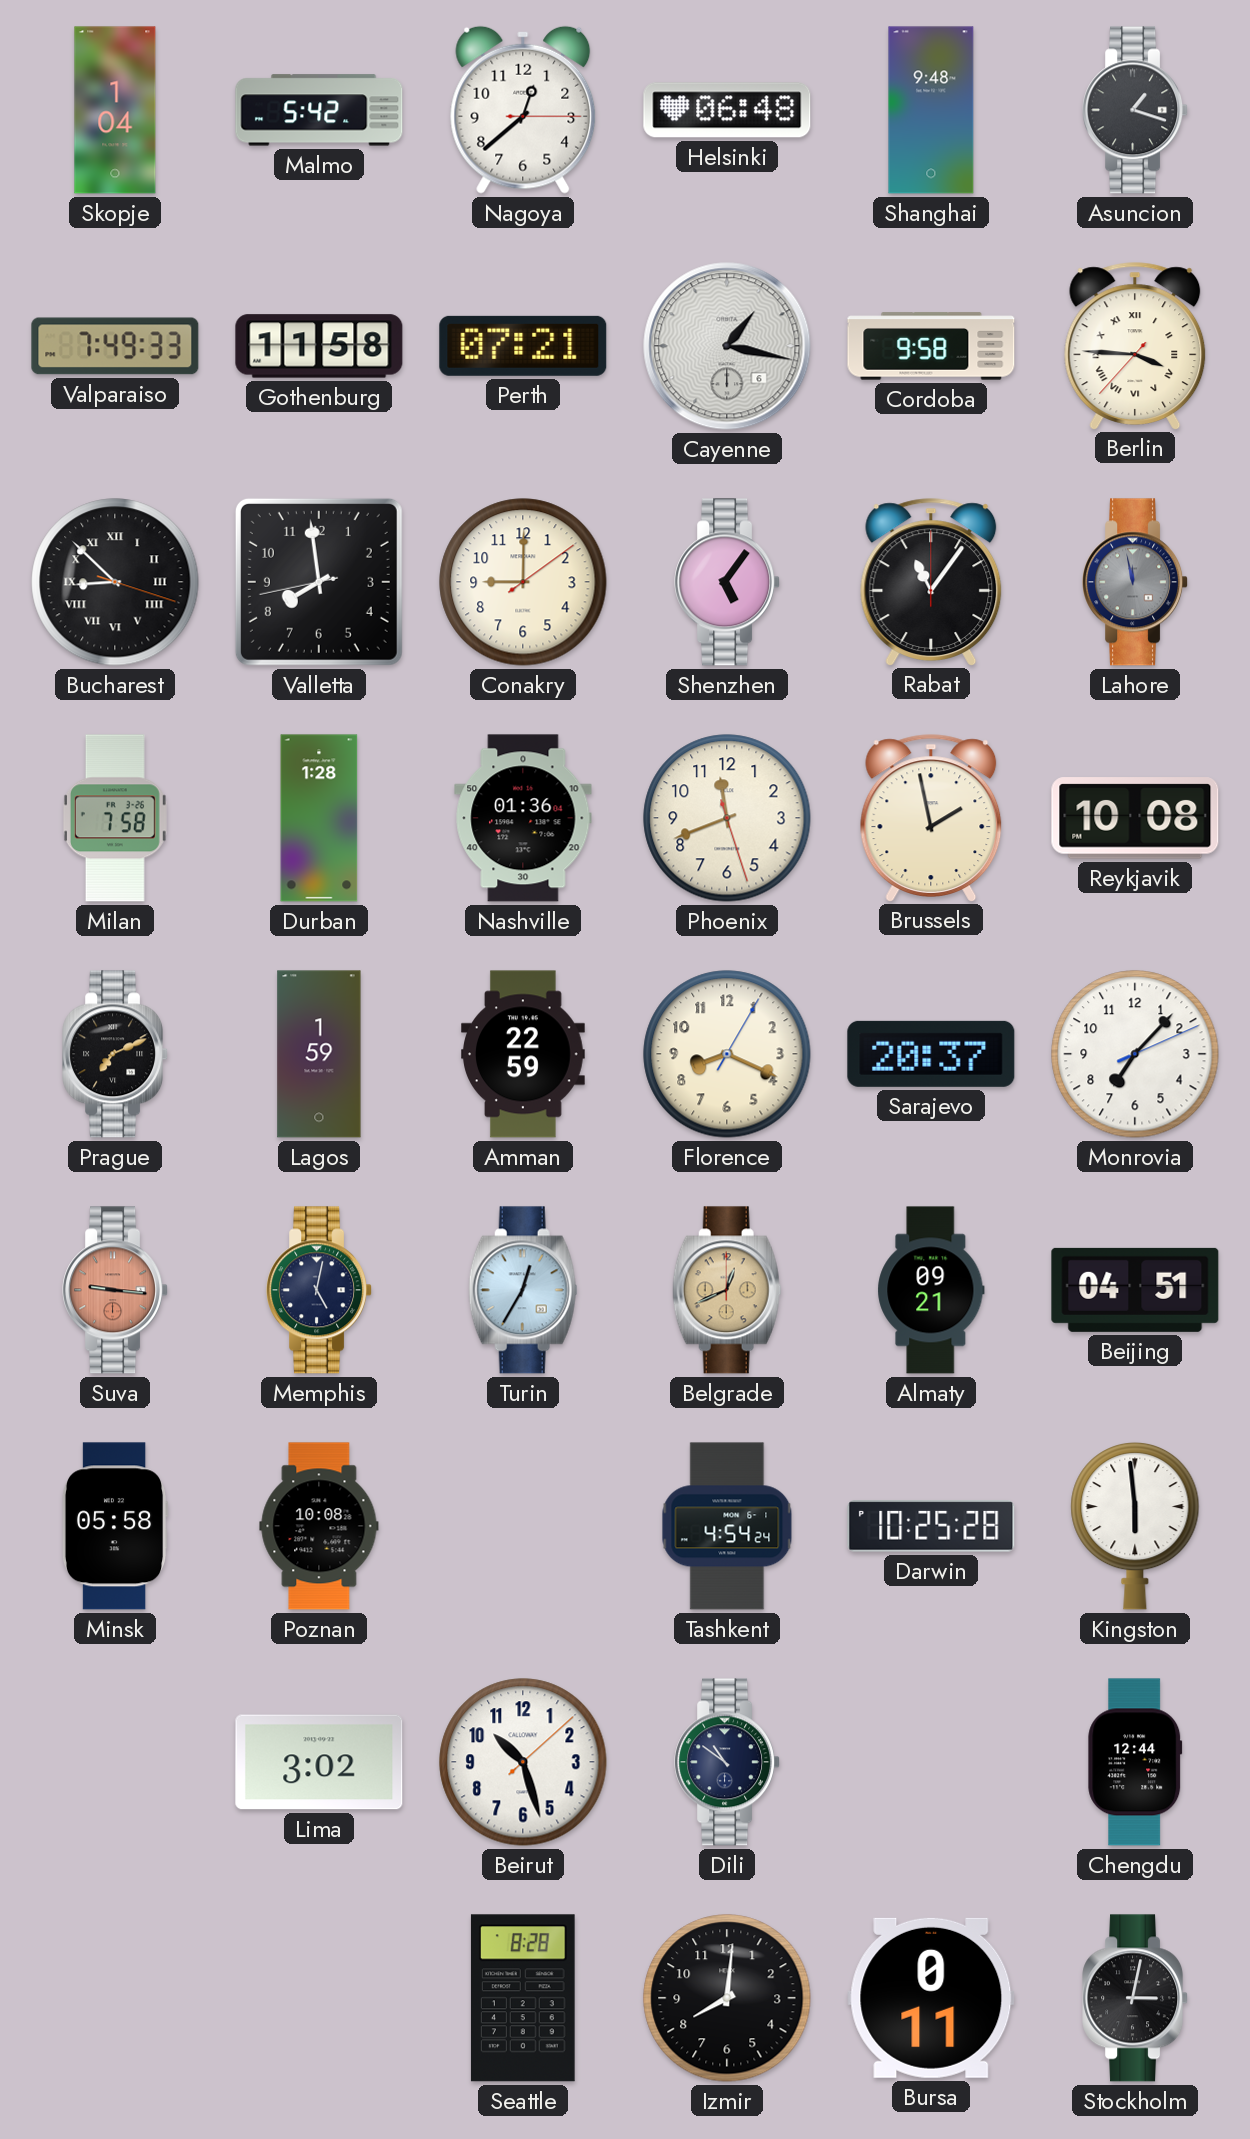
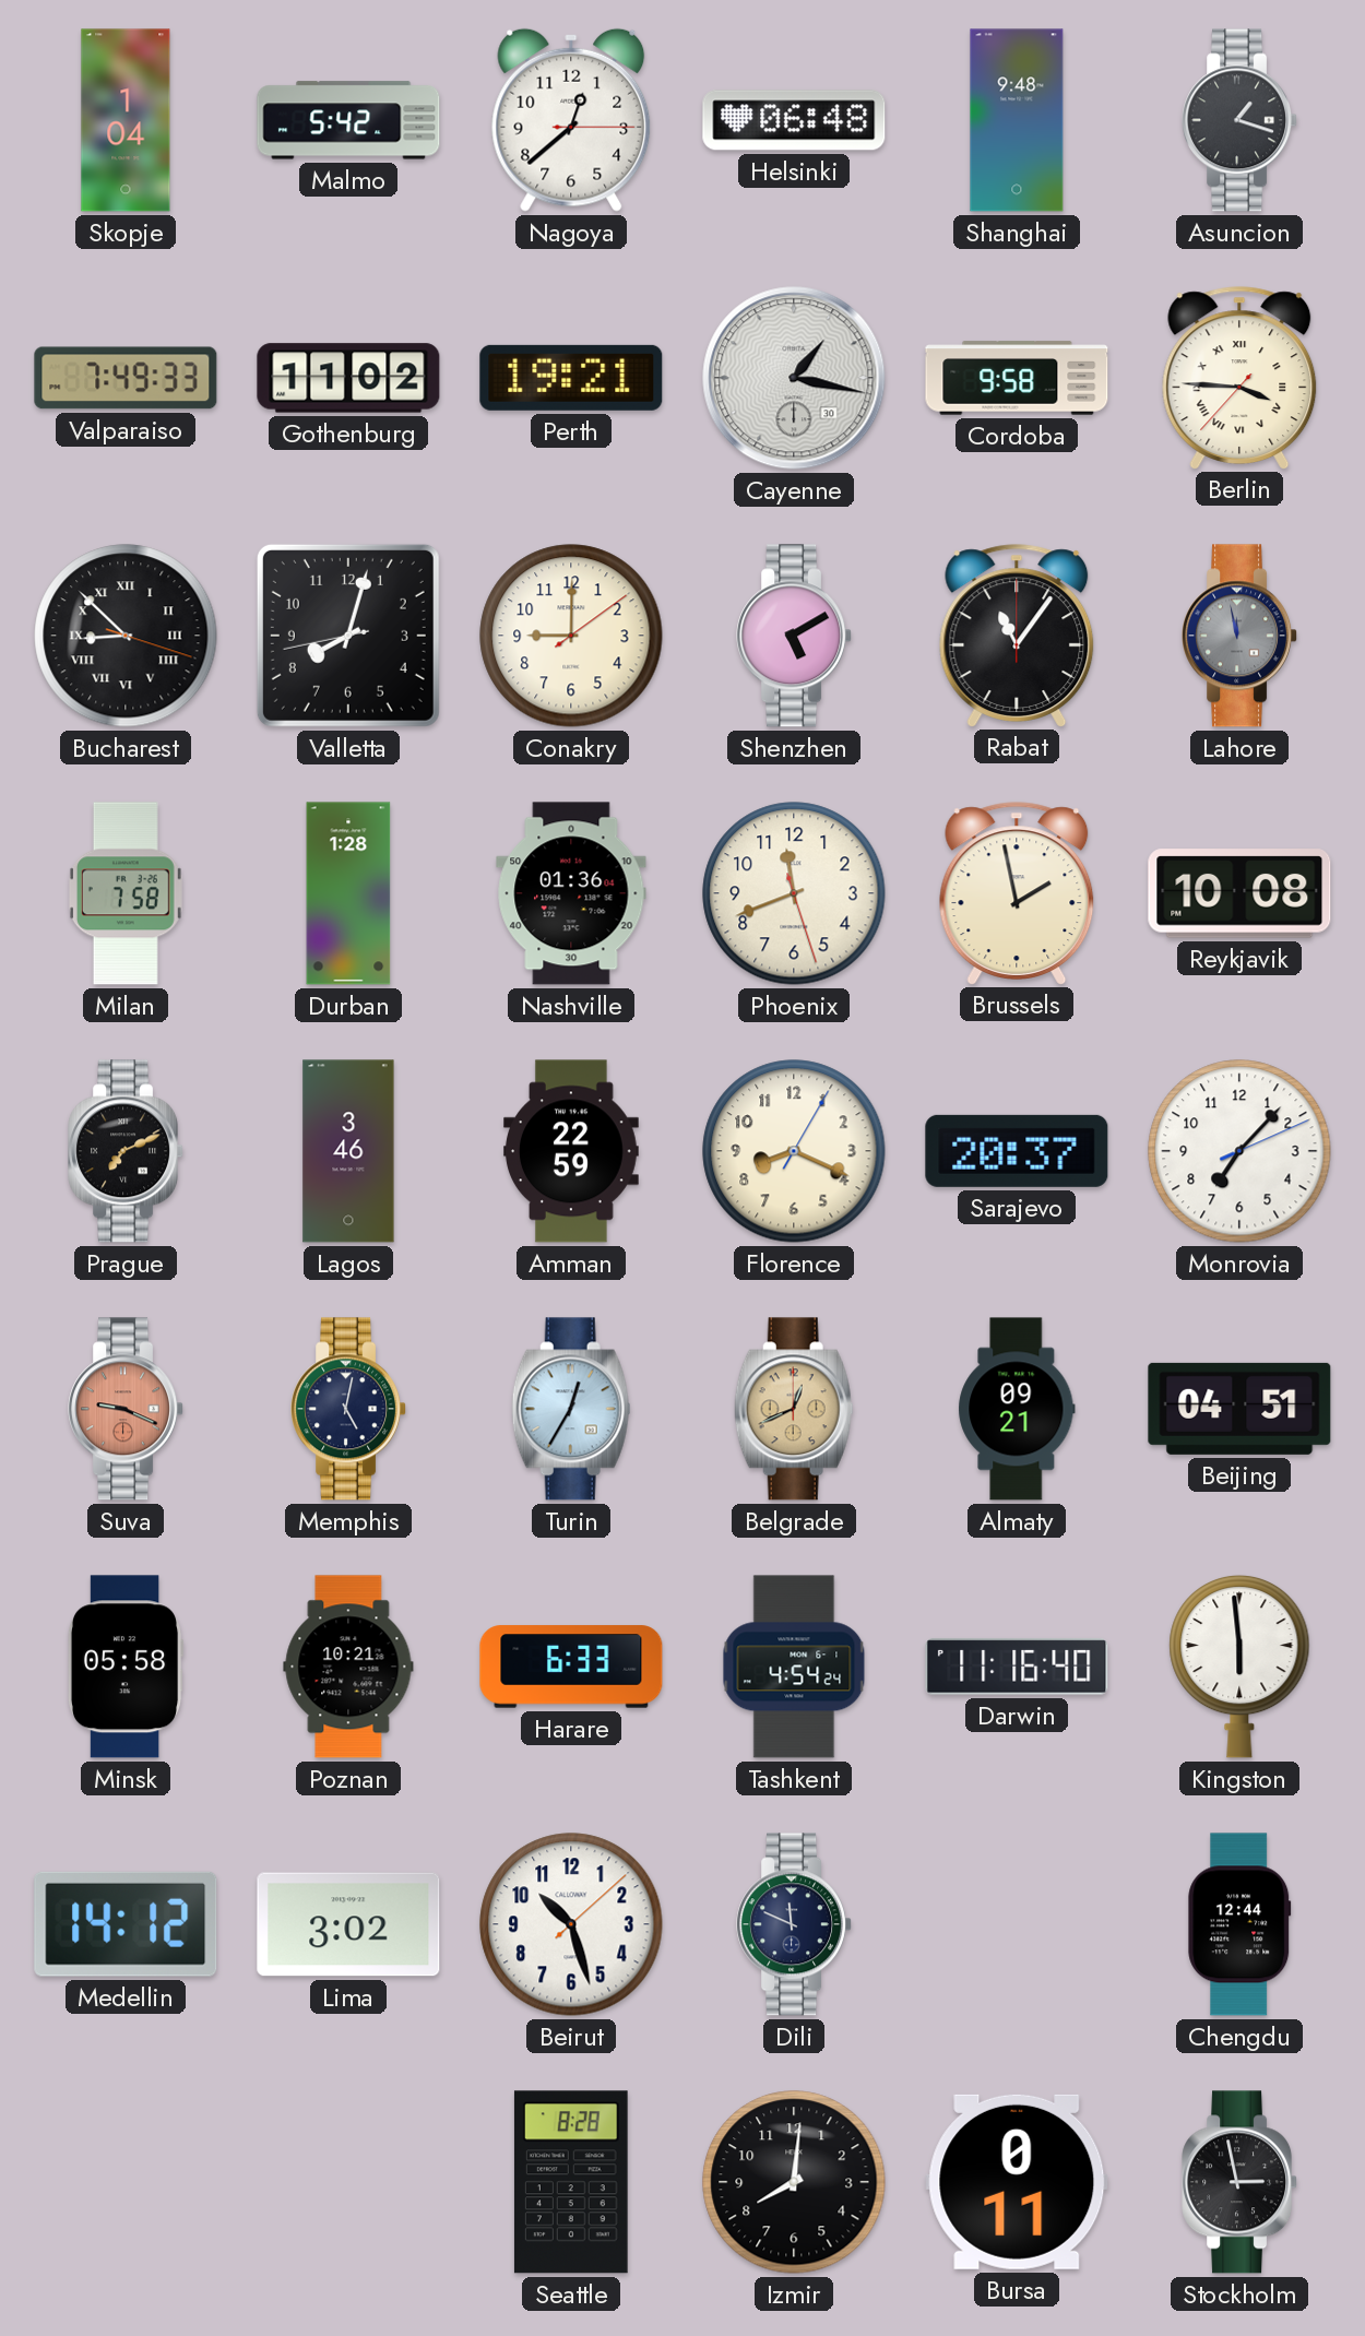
Gothenburg: 11:58 -> 11:02 (348, 378)
Perth: 07:21 -> 19:21 (571, 378)
Cayenne date: 6 -> 30 (794, 378)
Valletta: 7:58 -> 8:02 (348, 636)
Shenzhen: 5:06 -> 5:10 (795, 636)
Lagos: 1:59 -> 3:46 (348, 1151)
Suva: 9:16 -> 9:19 (127, 1409)
Poznan: 10:08 -> 10:21 (348, 1667)
Harare: none -> 6:33 (571, 1667)
Darwin: 10:25 -> 11:16 (1017, 1667)
Medellin: none -> 14:12 (126, 1924)
Dili: 10:51 -> 11:49 (795, 1924)
Stockholm: 3:02 -> 2:58 (1241, 2182)
